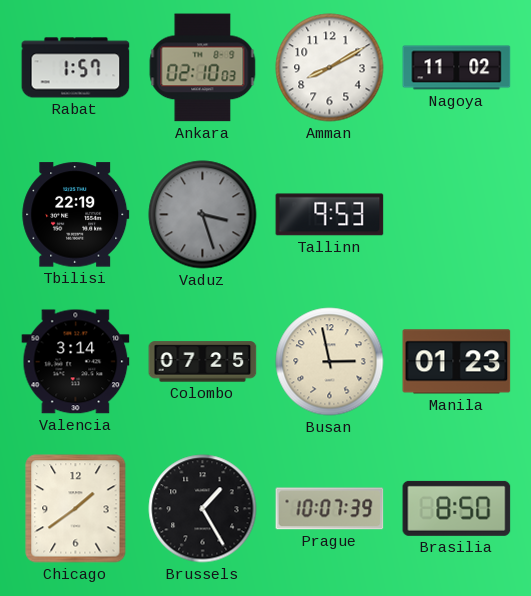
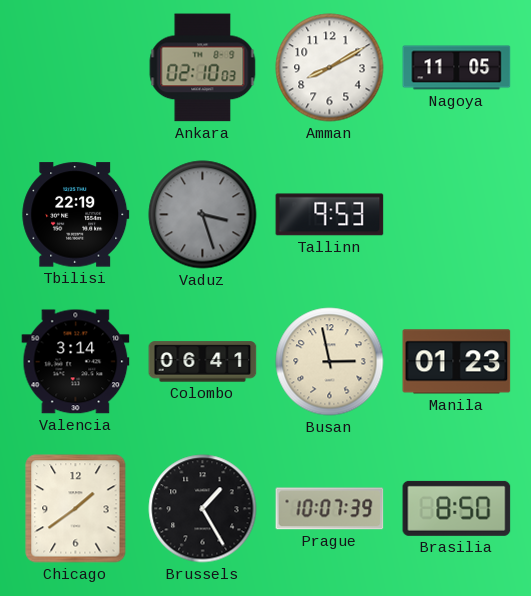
Rabat: 1:57 -> none (76, 68)
Nagoya: 11:02 -> 11:05 (457, 68)
Colombo: 07:25 -> 06:41 (203, 362)
